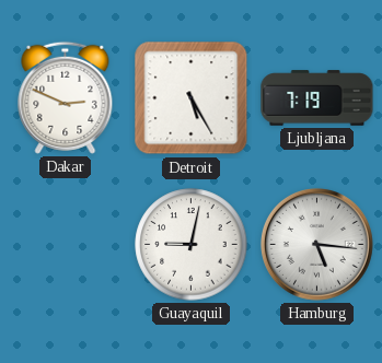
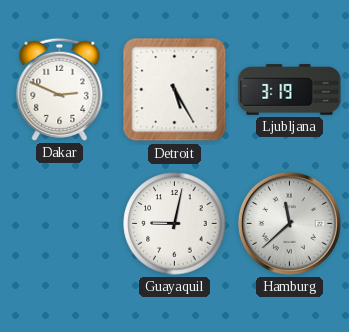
Ljubljana: 7:19 -> 3:19 (290, 90)
Hamburg: 5:16 -> 11:38 (289, 223)
